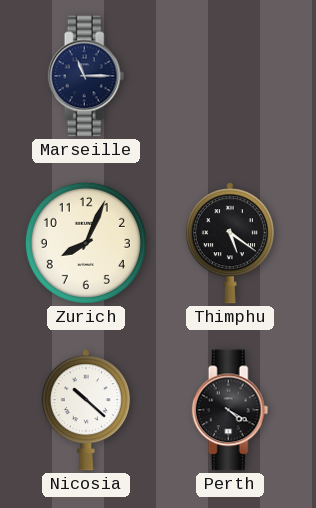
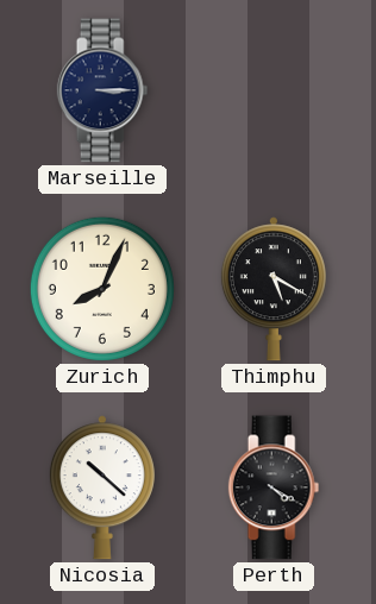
Marseille: 11:15 -> 3:15 (102, 90)
Thimphu: 5:21 -> 5:20 (274, 289)
